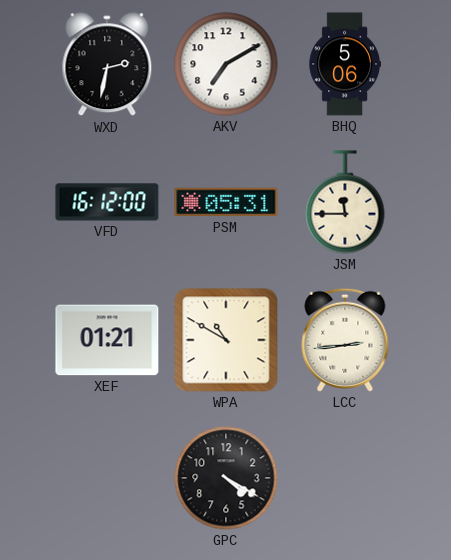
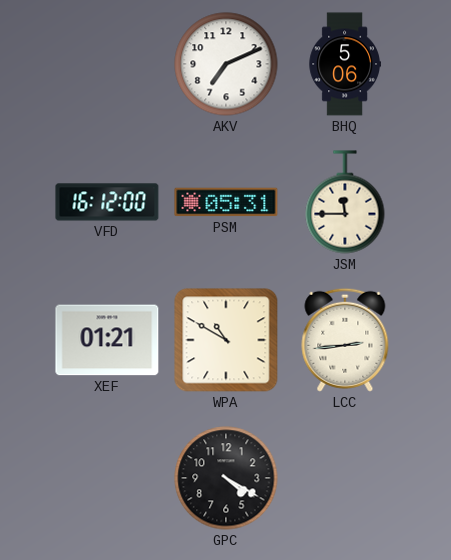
WXD: 2:32 -> none (107, 65)
AKV: 7:10 -> 7:11 (226, 64)
